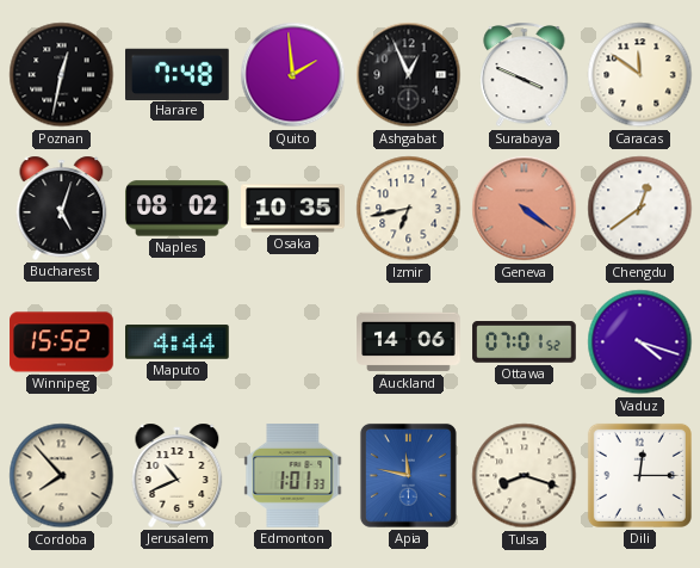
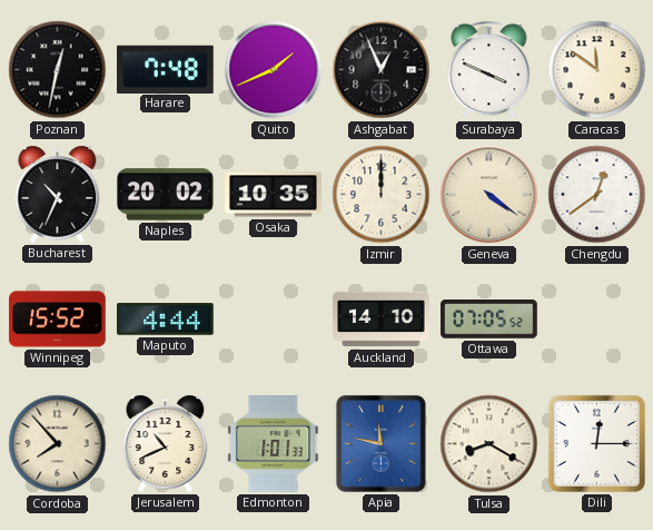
Quito: 1:59 -> 1:41 (274, 70)
Bucharest: 5:03 -> 10:34 (58, 194)
Naples: 08:02 -> 20:02 (166, 195)
Izmir: 6:43 -> 12:00 (382, 195)
Geneva dial: salmon -> cream (489, 195)
Auckland: 14:06 -> 14:10 (382, 320)
Ottawa: 07:01 -> 07:05 (489, 320)
Vaduz: 4:18 -> none (640, 342)
Tulsa: 8:18 -> 8:20 (489, 444)
